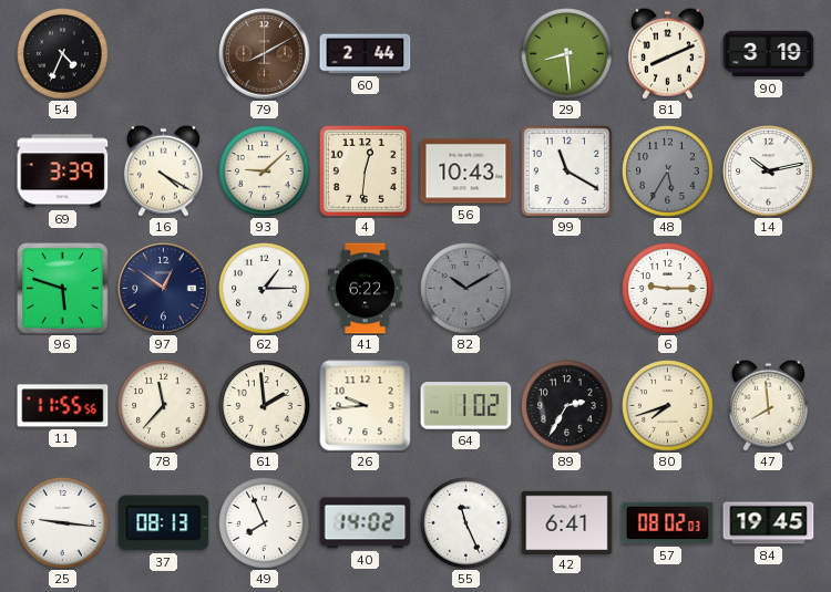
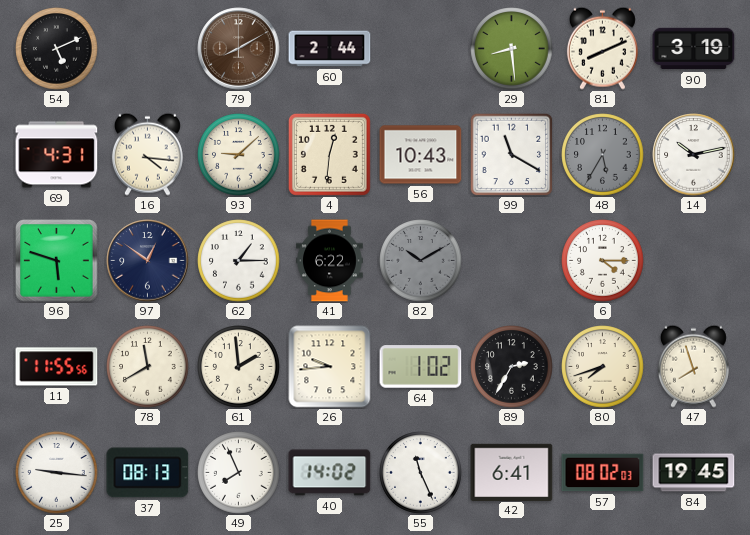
54: 4:34 -> 5:11 (57, 49)
69: 3:39 -> 4:31 (57, 155)
16: 4:20 -> 4:16 (147, 154)
6: 9:15 -> 4:15 (603, 261)
78: 11:37 -> 11:40 (148, 367)
47: 7:59 -> 7:57 (693, 366)
